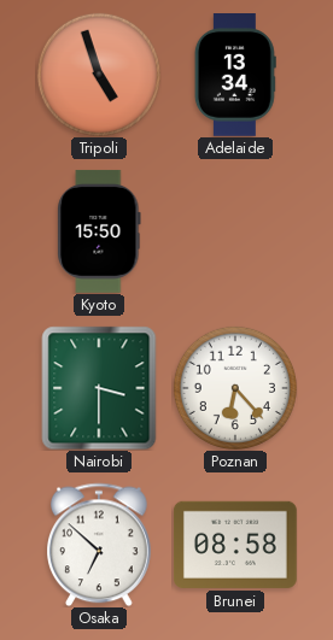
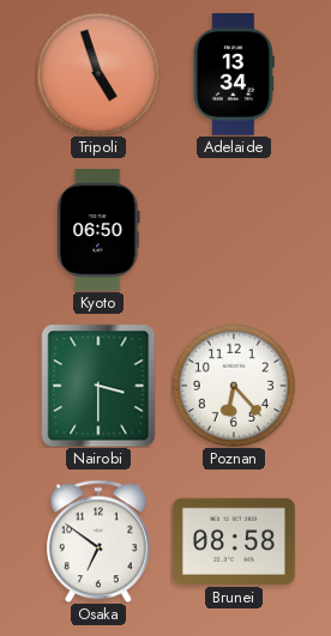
Kyoto: 15:50 -> 06:50 (98, 230)
Osaka: 6:52 -> 6:51 (100, 541)
